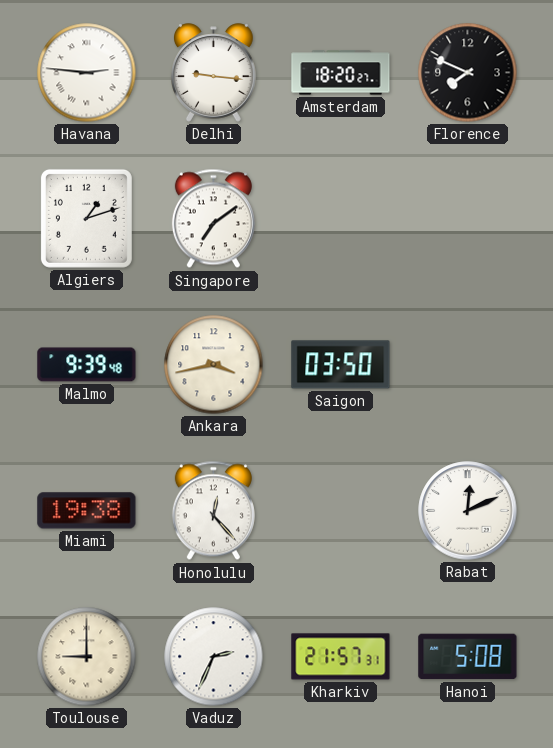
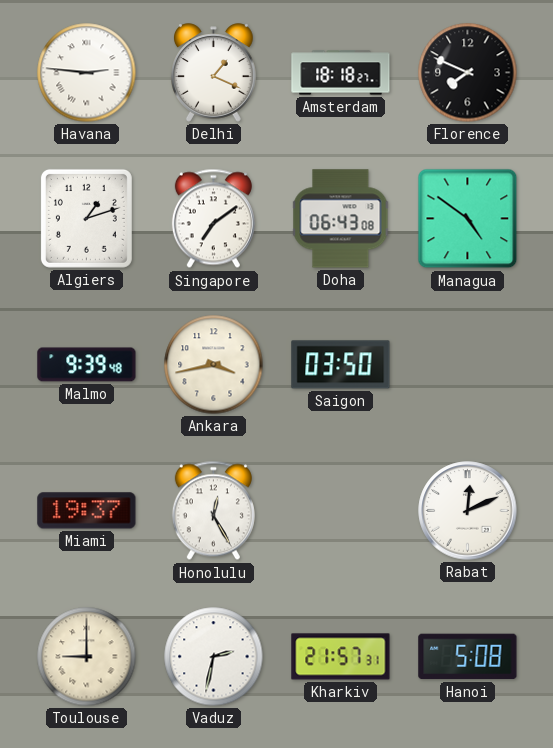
Delhi: 9:16 -> 1:19 (214, 73)
Amsterdam: 18:20 -> 18:18 (341, 73)
Doha: none -> 06:43 (341, 219)
Managua: none -> 4:51 (468, 219)
Miami: 19:38 -> 19:37 (87, 511)
Honolulu: 12:23 -> 12:25 (213, 511)
Vaduz: 2:34 -> 2:32 (214, 657)
